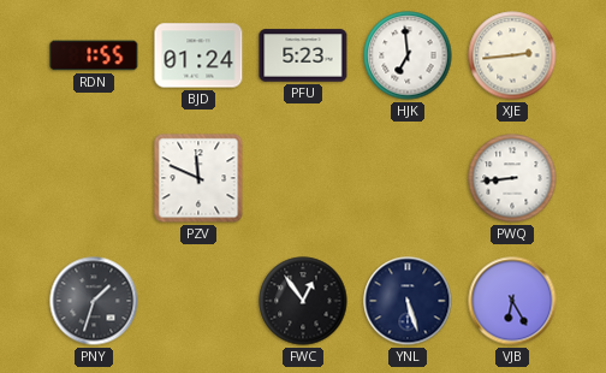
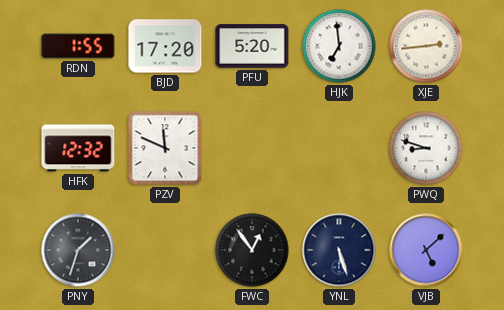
BJD: 01:24 -> 17:20 (165, 46)
PFU: 5:23 -> 5:20 (252, 46)
HFK: none -> 12:32 (78, 148)
PWQ: 8:44 -> 8:48 (426, 148)
VJB: 6:25 -> 5:08 (426, 250)
